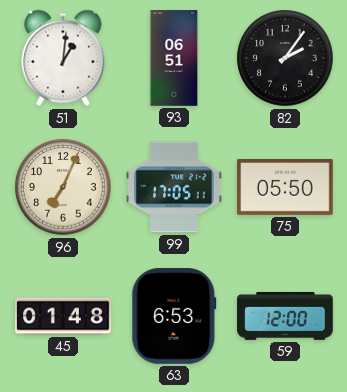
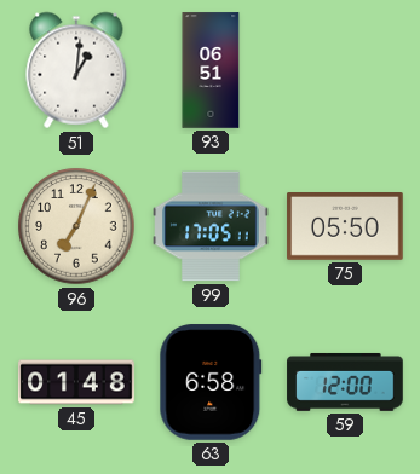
82: 2:06 -> none (285, 58)
63: 6:53 -> 6:58 (211, 382)
